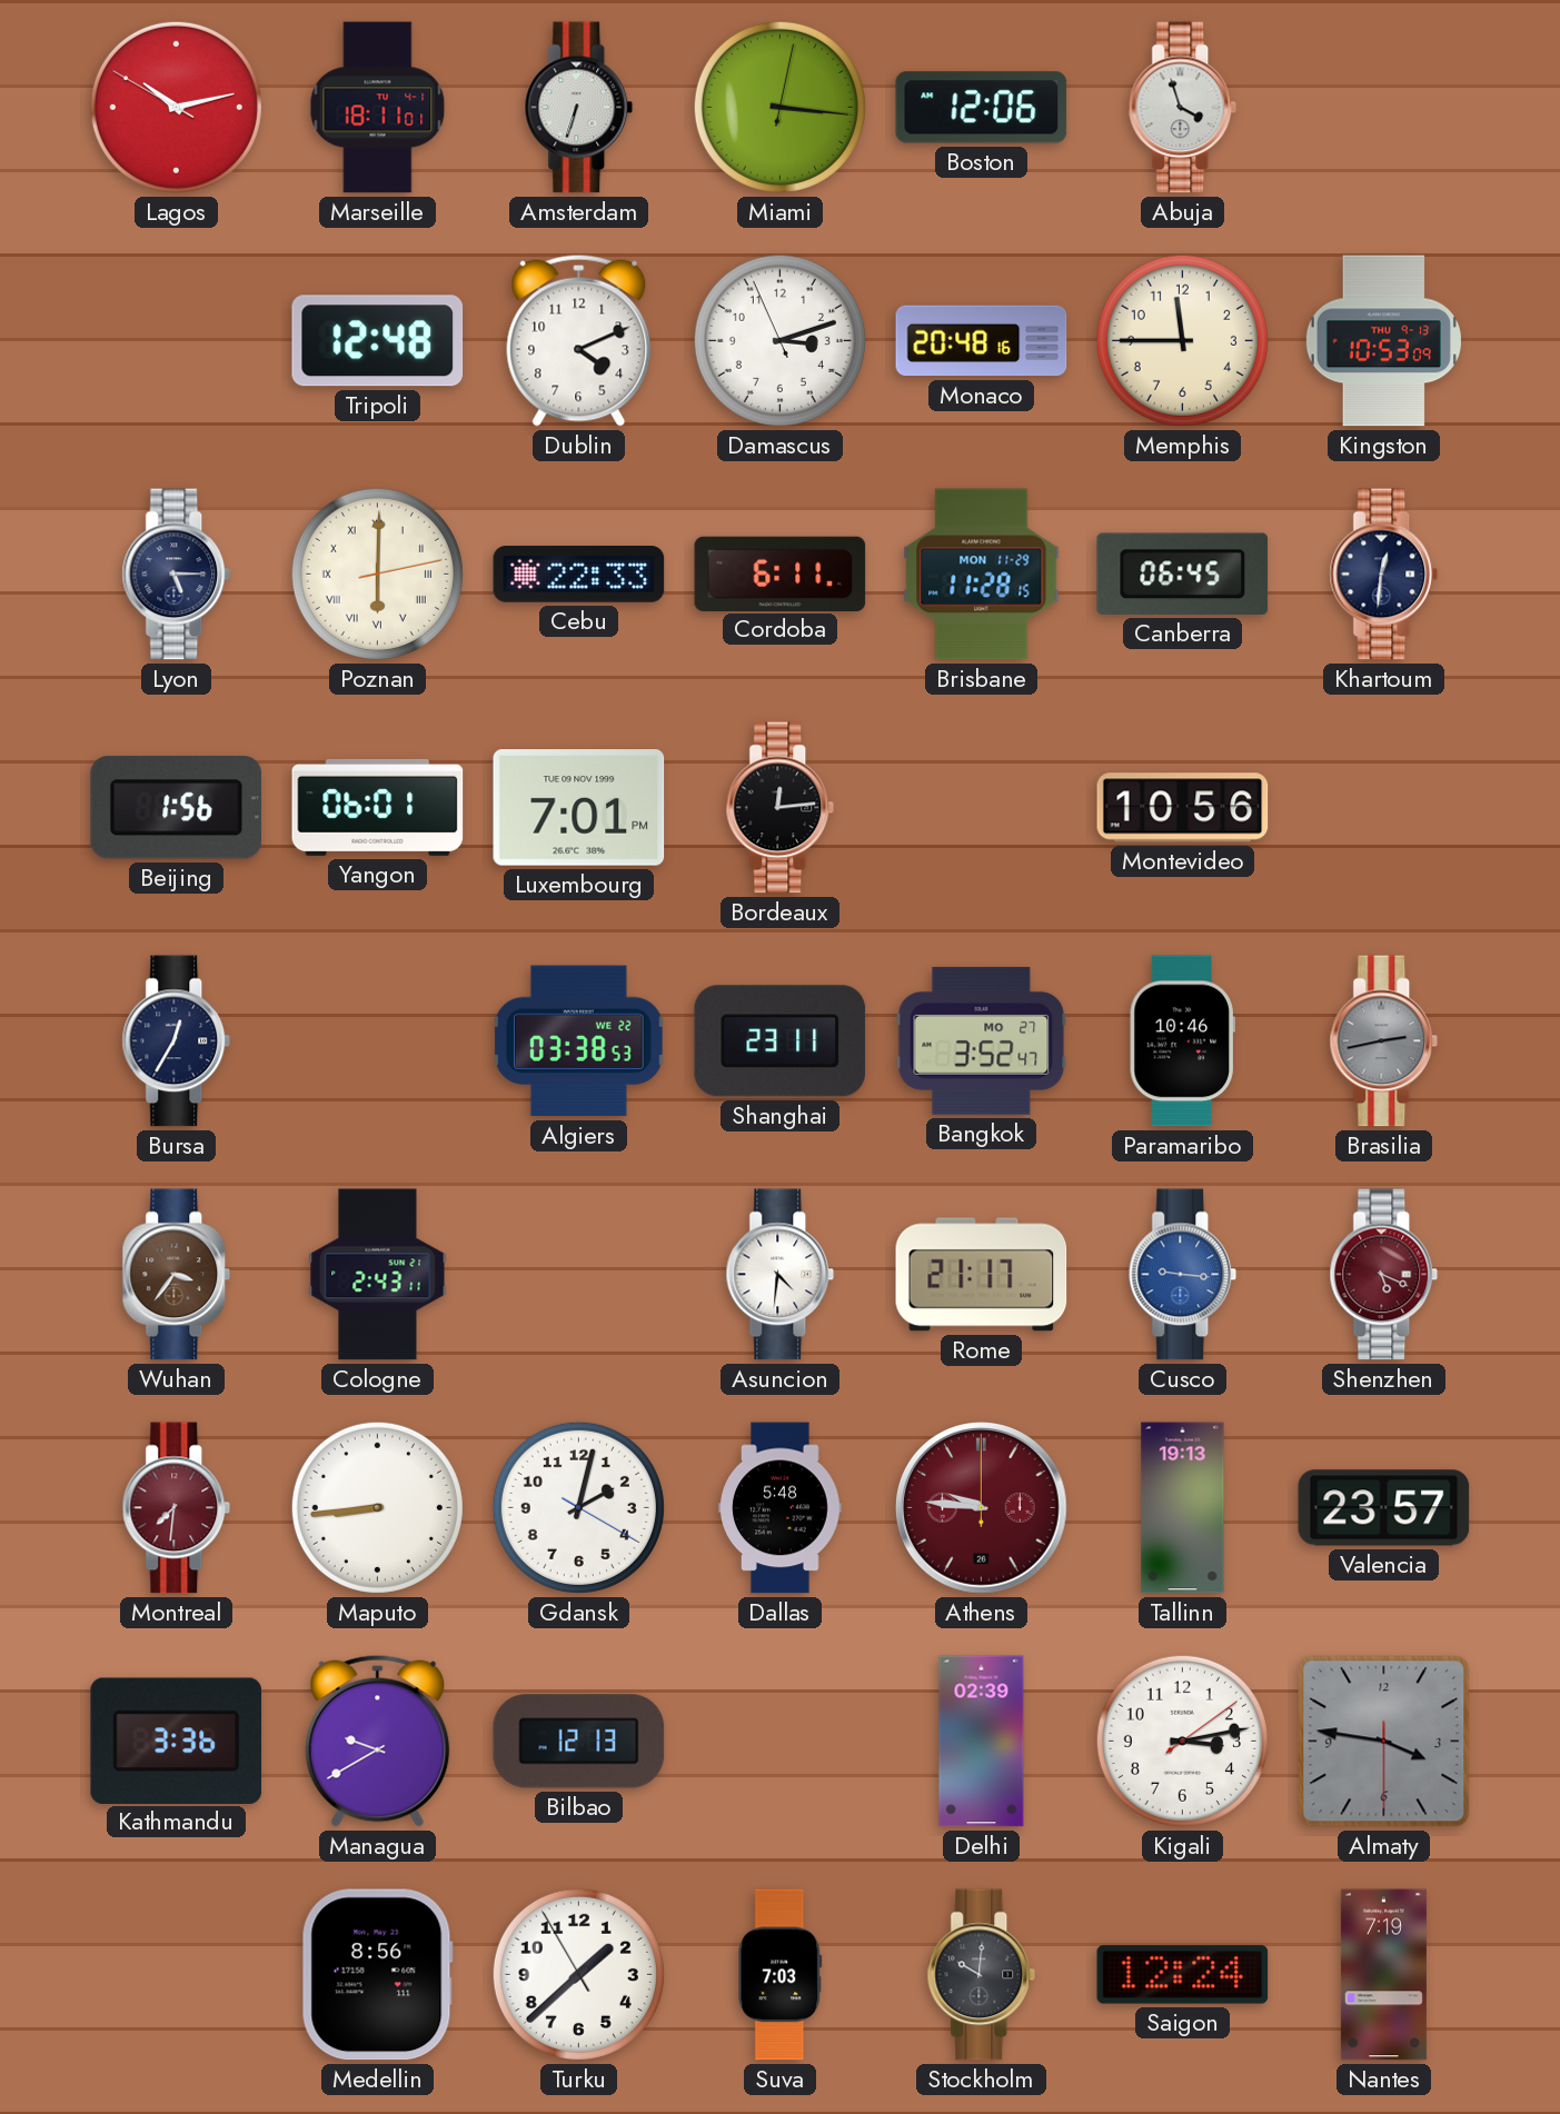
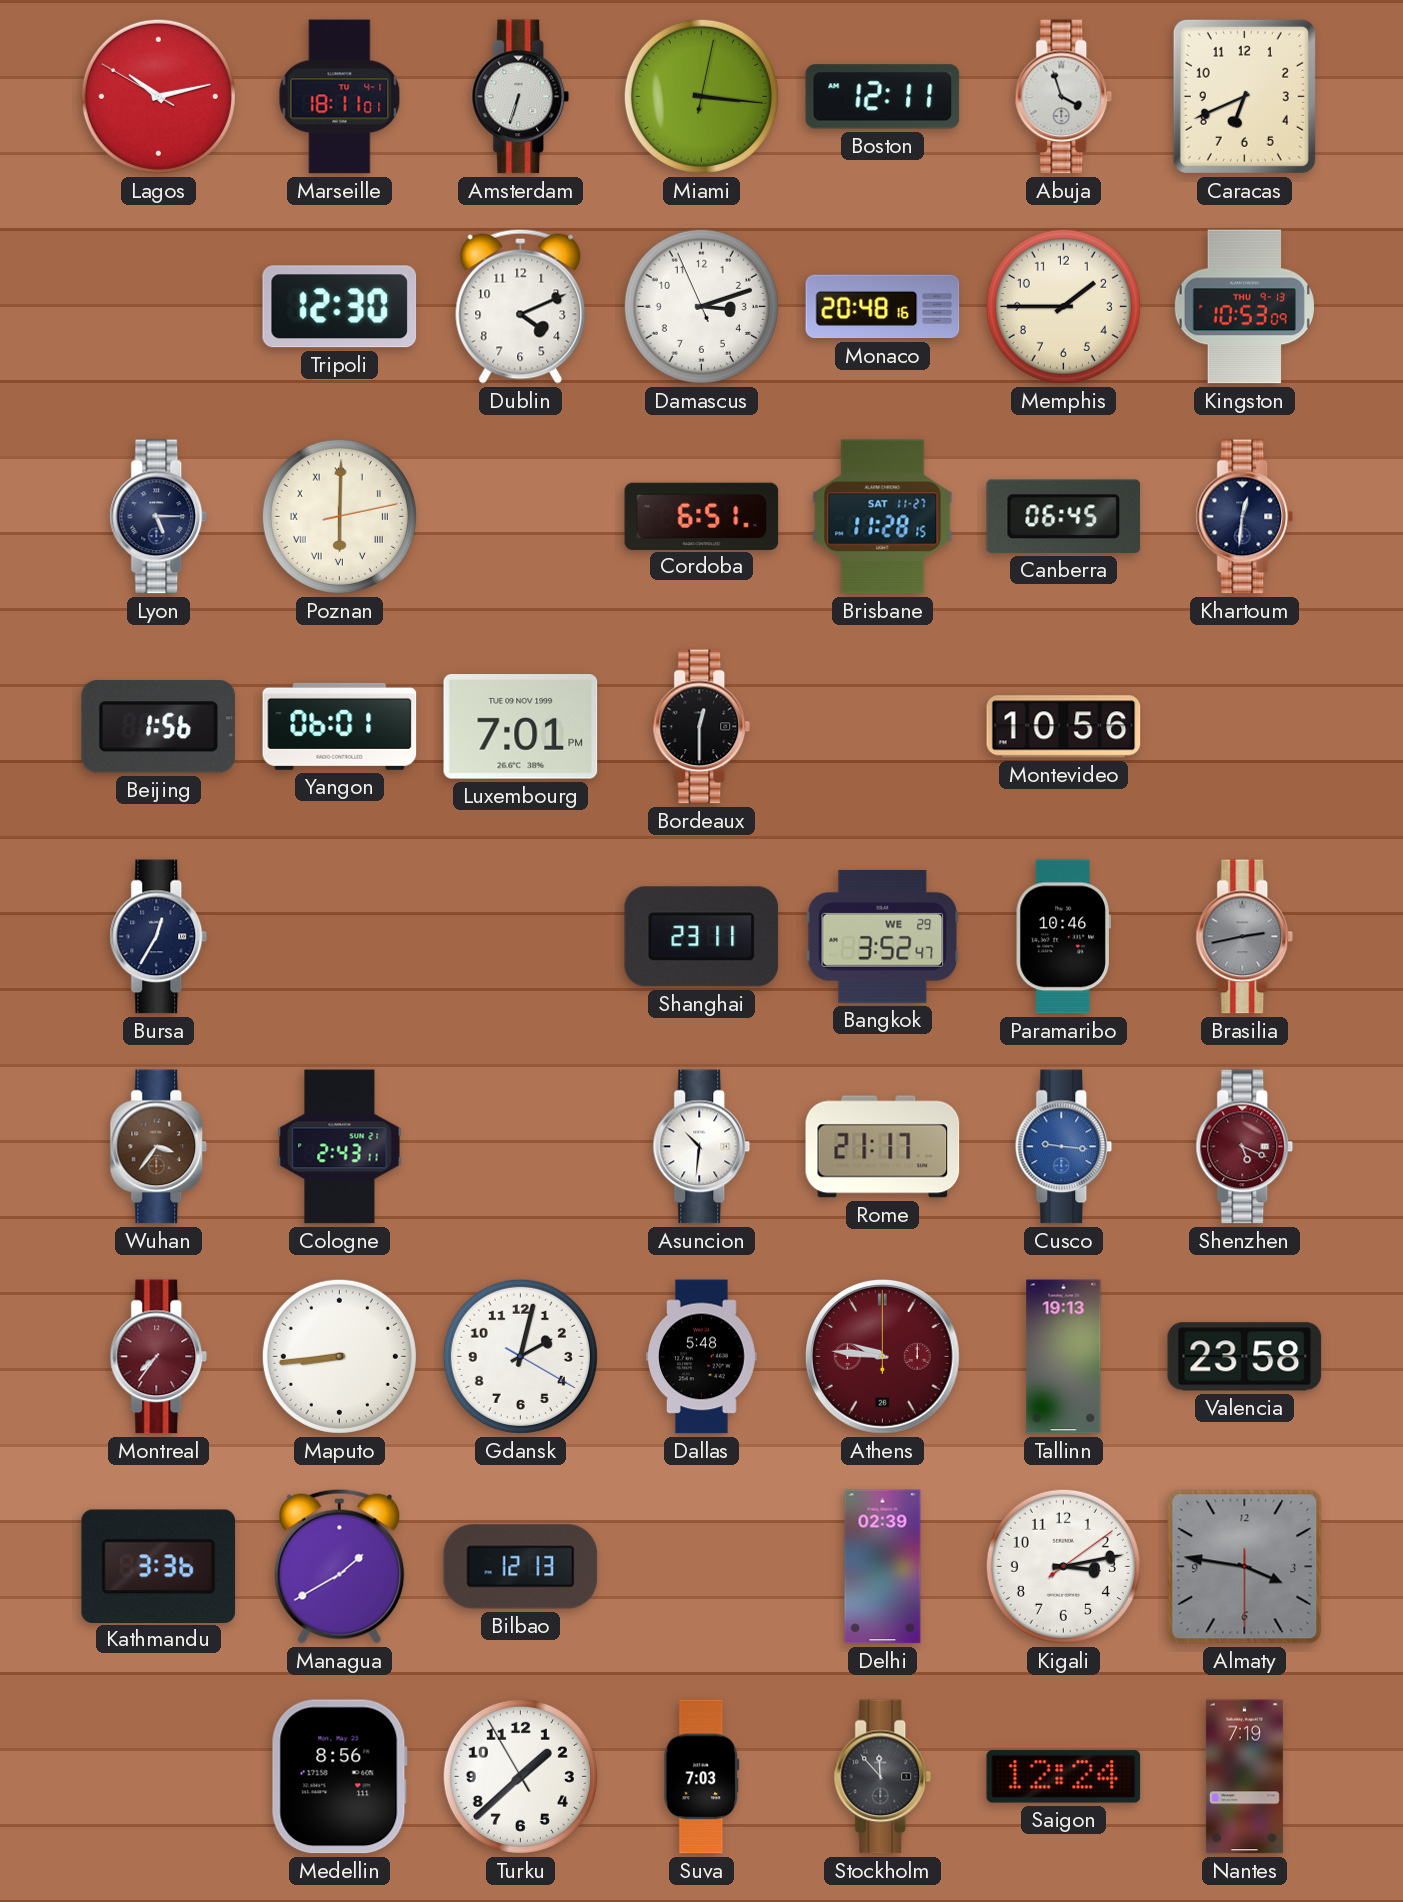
Boston: 12:06 -> 12:11 (883, 97)
Caracas: none -> 6:41 (1244, 96)
Tripoli: 12:48 -> 12:30 (340, 307)
Memphis: 11:45 -> 1:45 (1063, 306)
Cebu: 22:33 -> none (579, 575)
Cordoba: 6:11 -> 6:51 (702, 516)
Brisbane date: MON 11-29 -> SAT 11-27 (883, 517)
Bordeaux: 12:14 -> 12:30 (702, 727)
Algiers: 03:38 -> none (578, 1041)
Bangkok date: MO 27 -> WE 29 (883, 936)
Asuncion: 4:31 -> 10:31 (702, 1147)
Montreal: 7:31 -> 7:36 (159, 1357)
Valencia: 23:57 -> 23:58 (1245, 1357)
Managua: 9:40 -> 1:40 (340, 1566)
Stockholm: 10:01 -> 11:53 (883, 1777)
